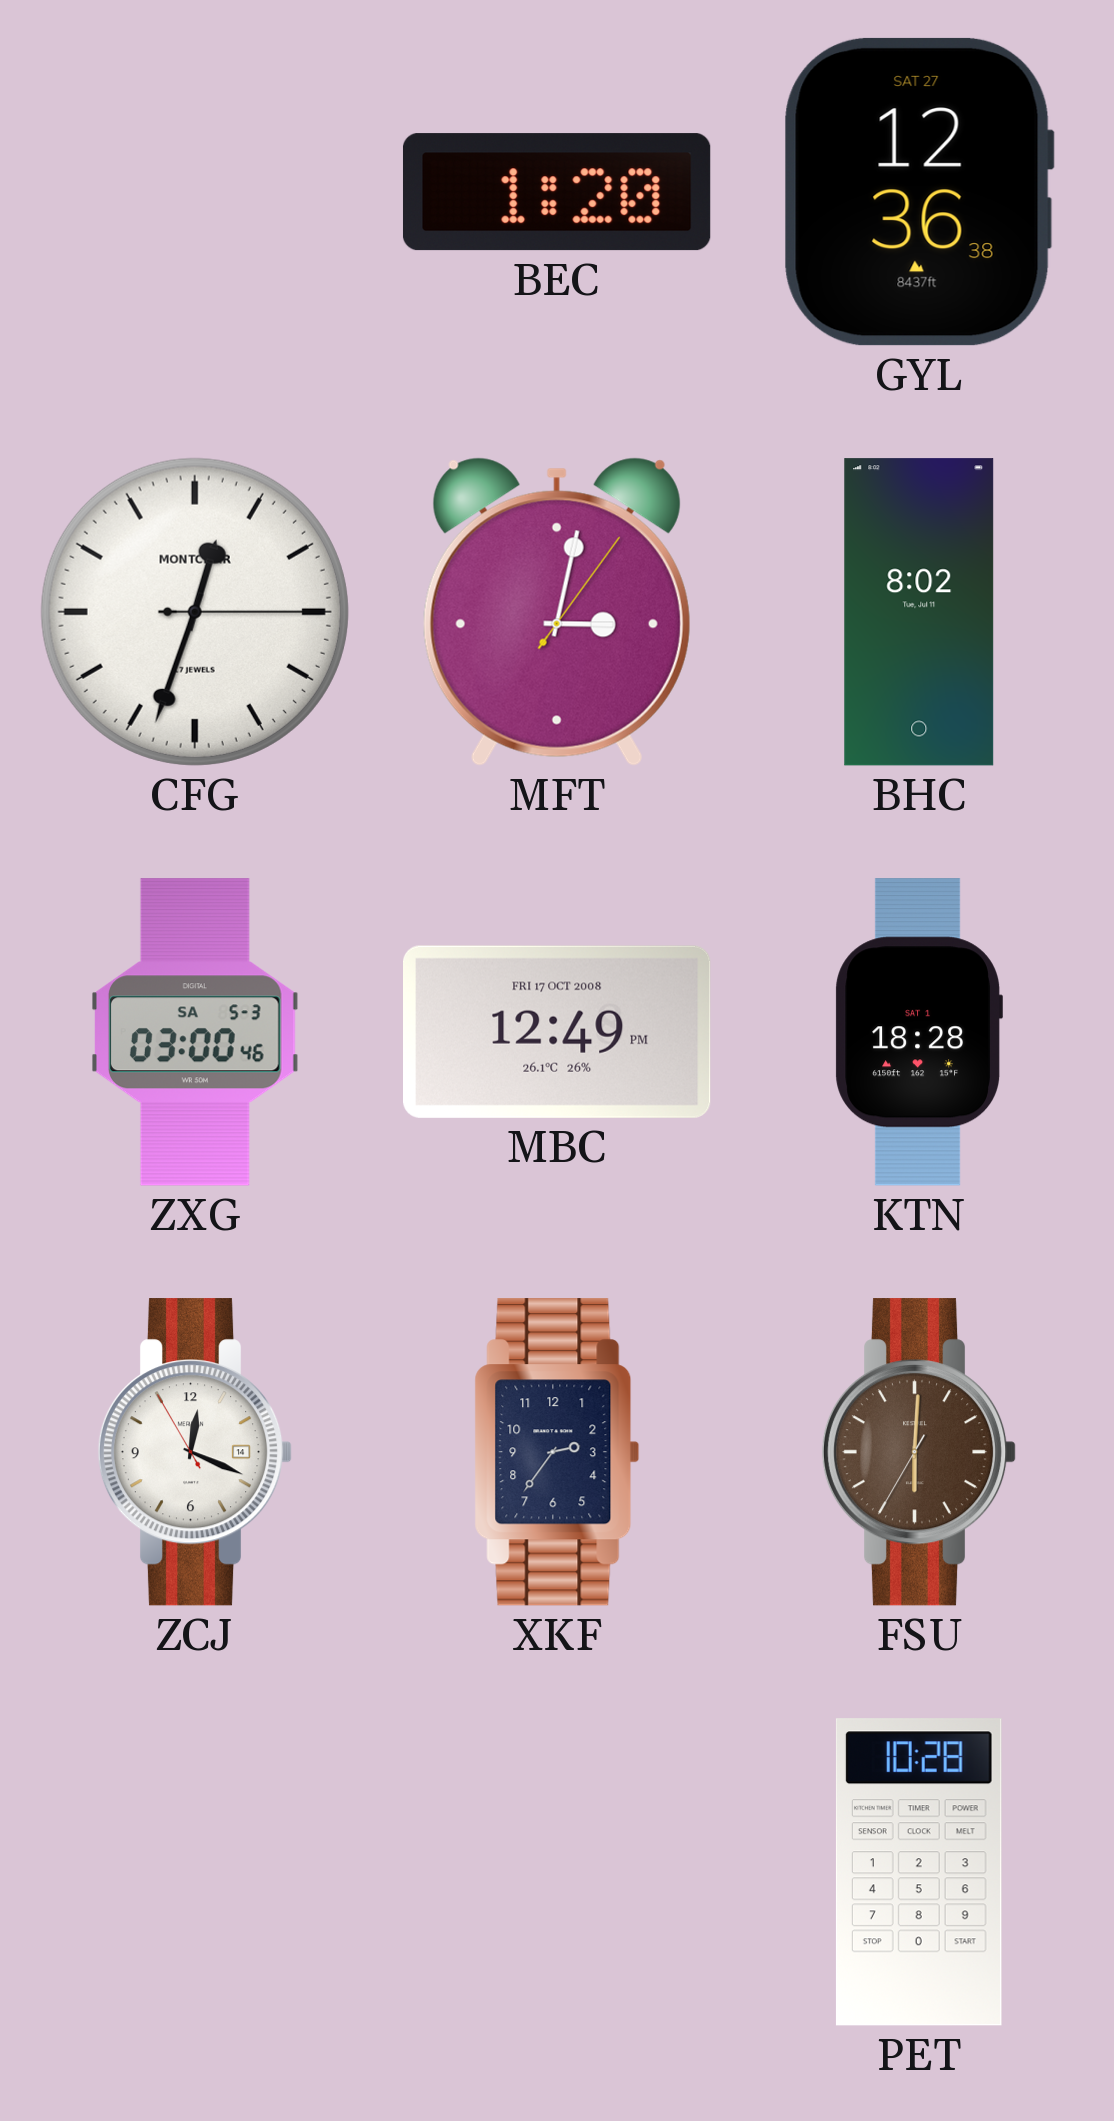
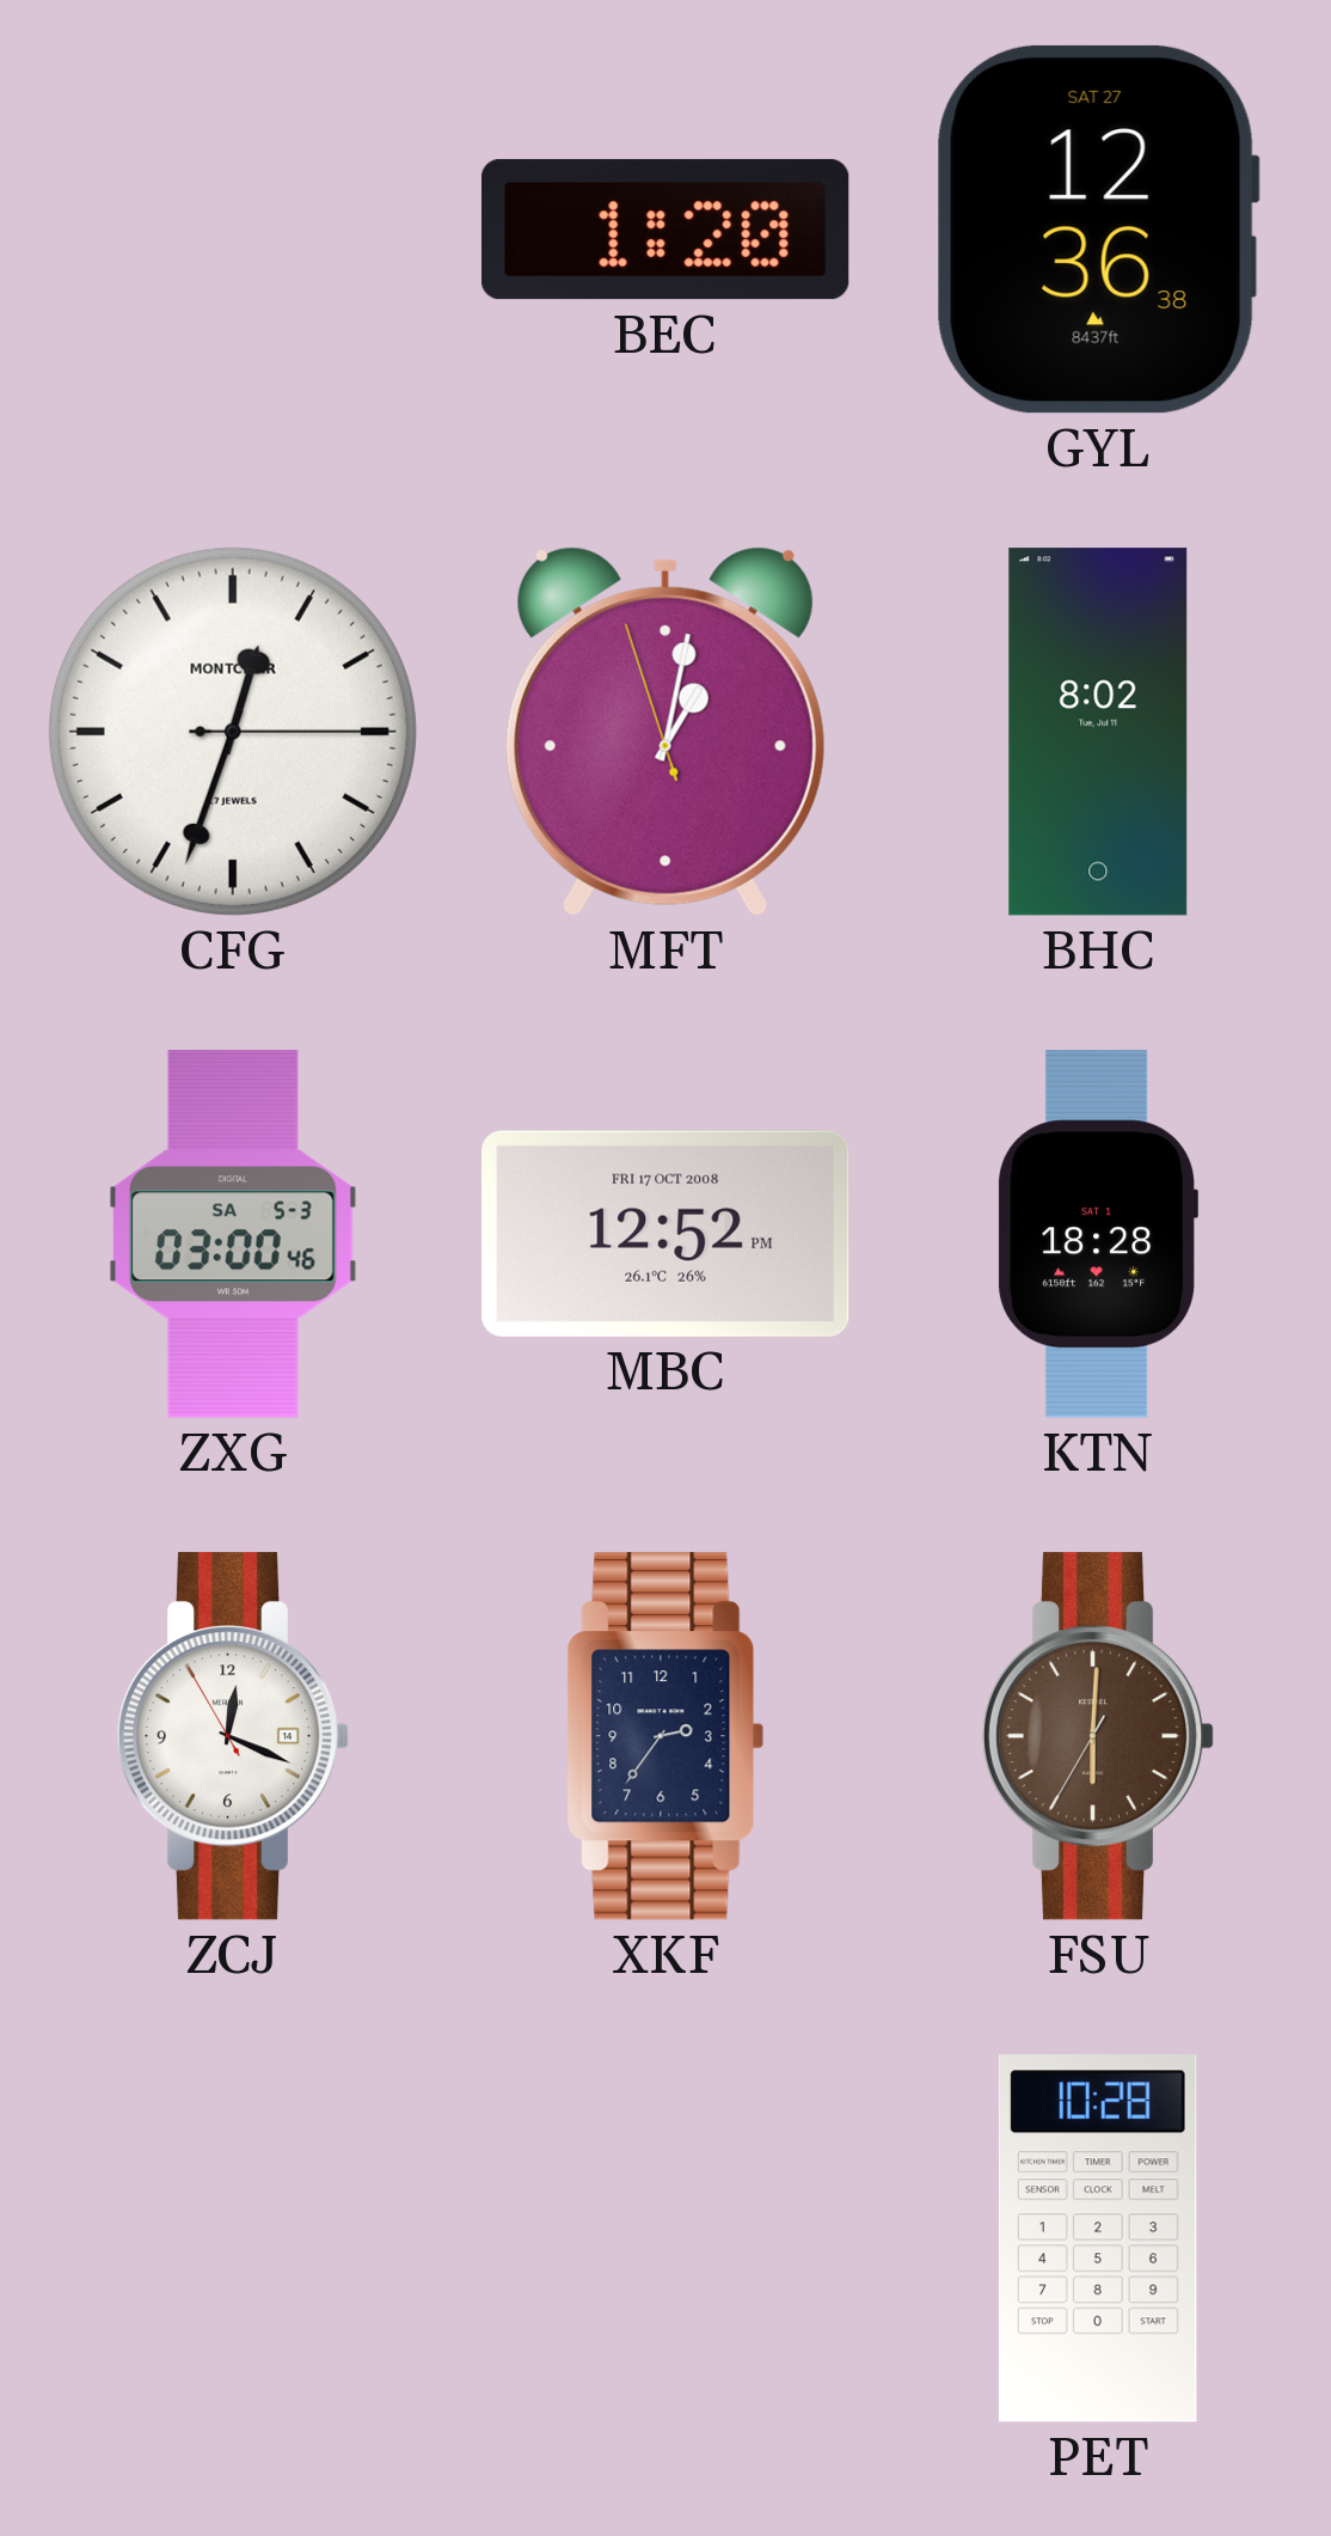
MFT: 3:02 -> 1:01 (665, 732)
MBC: 12:49 -> 12:52 (667, 1234)
